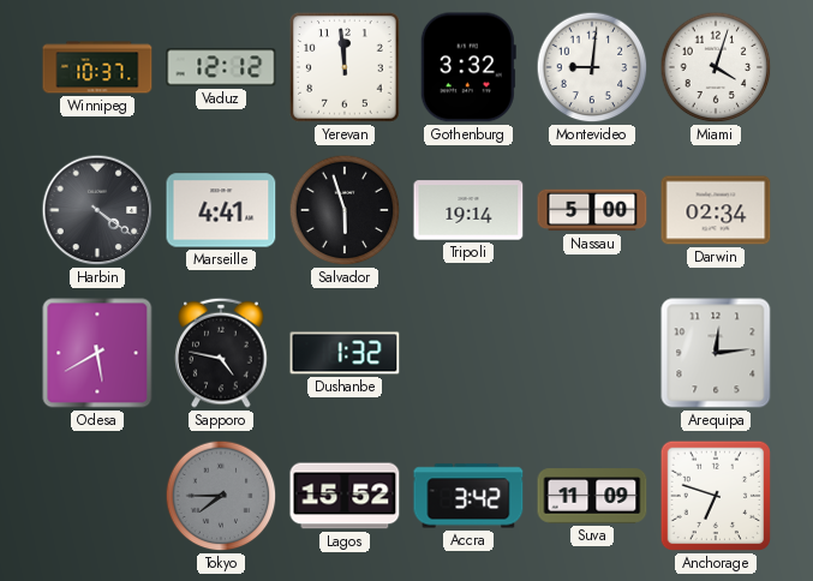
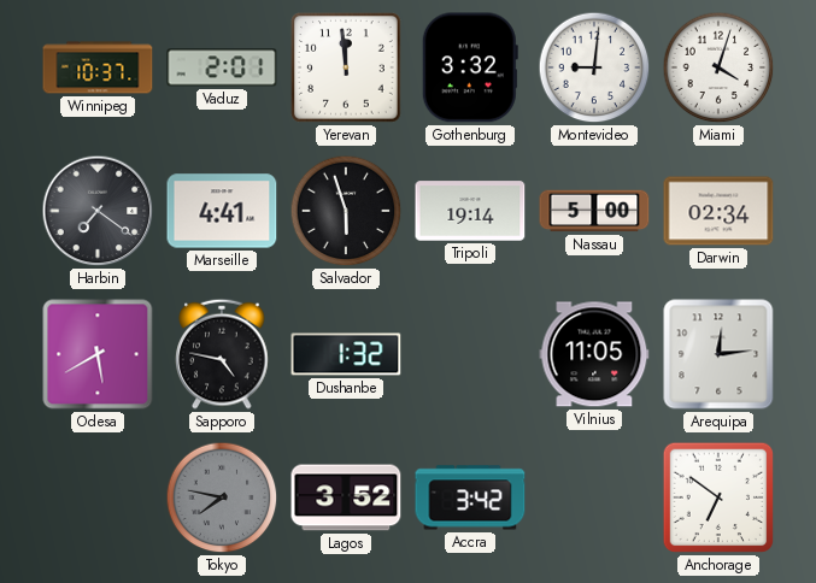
Vaduz: 12:12 -> 2:01 (222, 67)
Harbin: 4:21 -> 7:21 (98, 211)
Vilnius: none -> 11:05 (594, 354)
Tokyo: 7:45 -> 7:47 (222, 497)
Lagos: 15:52 -> 3:52 (346, 497)
Suva: 11:09 -> none (592, 496)
Anchorage: 6:48 -> 6:51 (718, 497)
